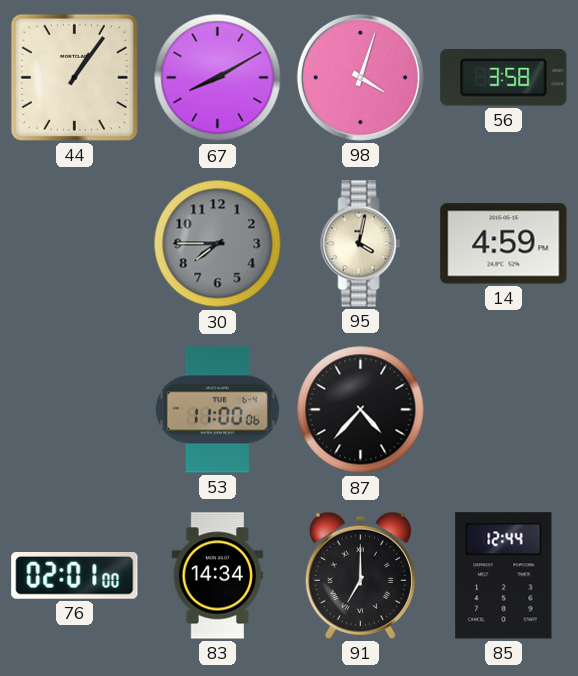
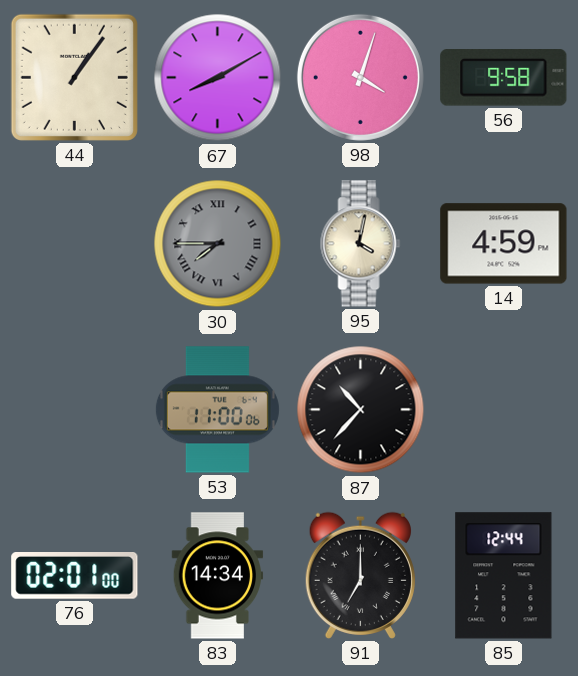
56: 3:58 -> 9:58 (504, 78)
30 numerals: Arabic -> Roman (218, 244)
87: 4:37 -> 10:37 (361, 410)
